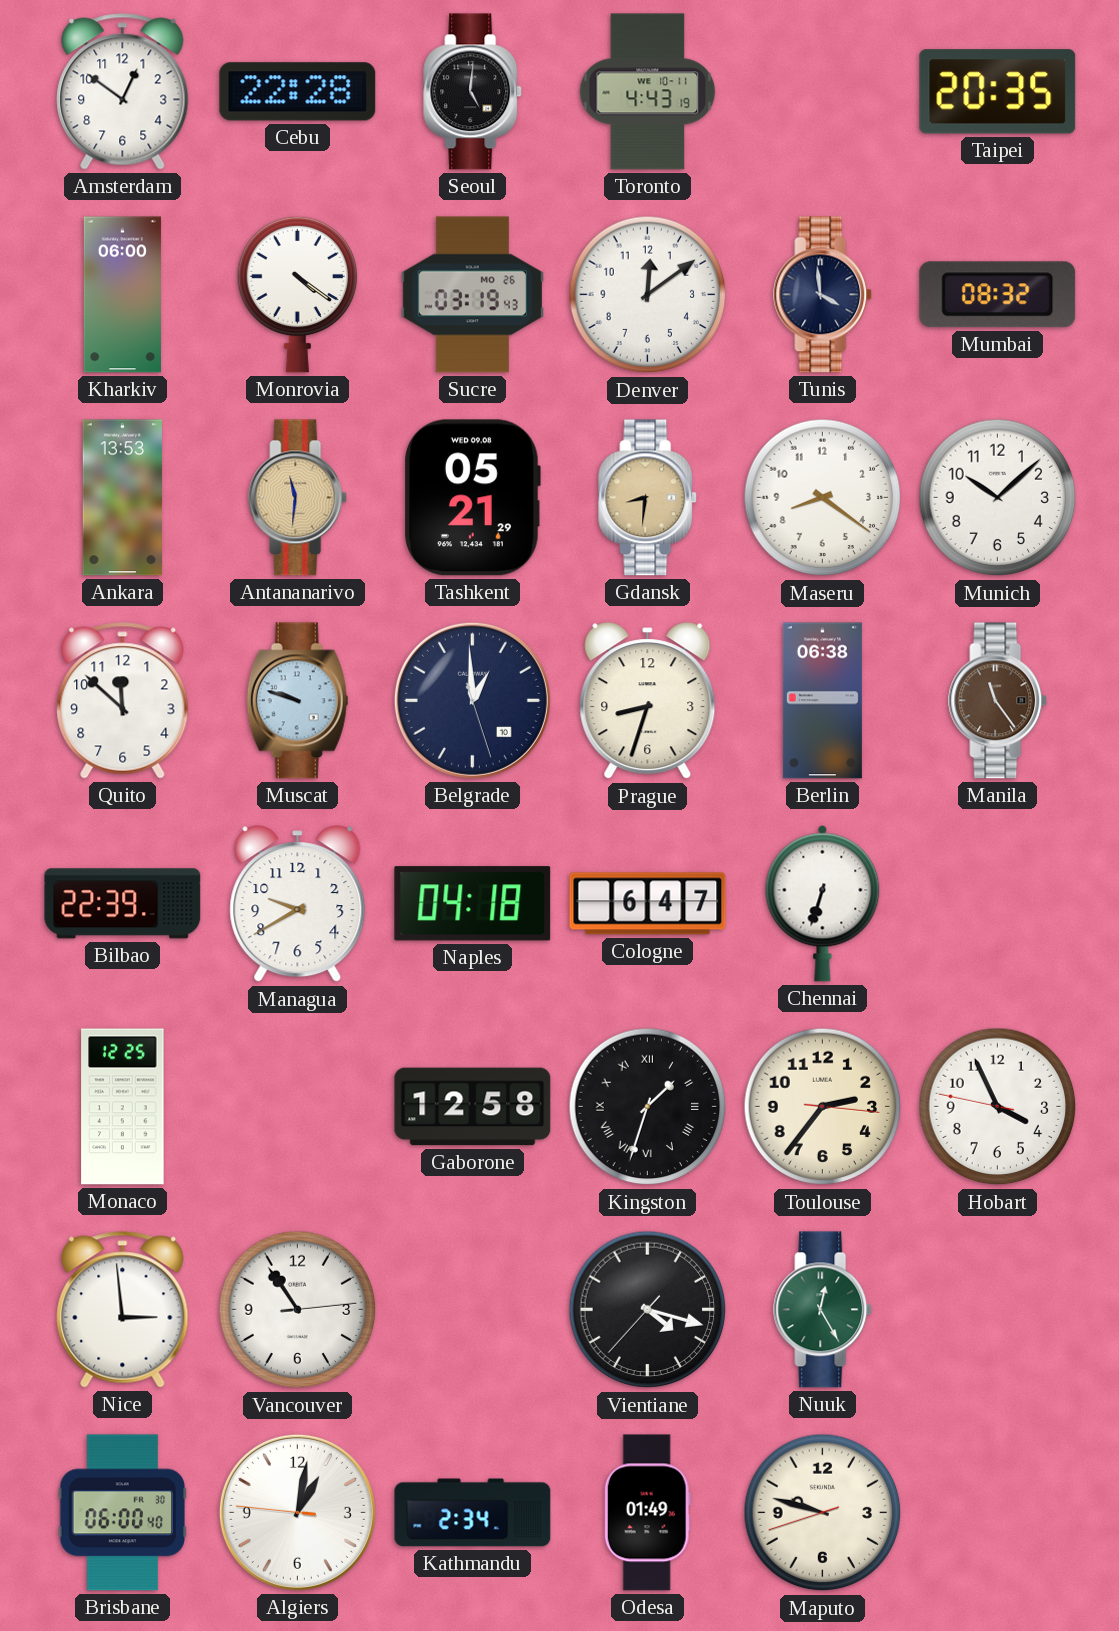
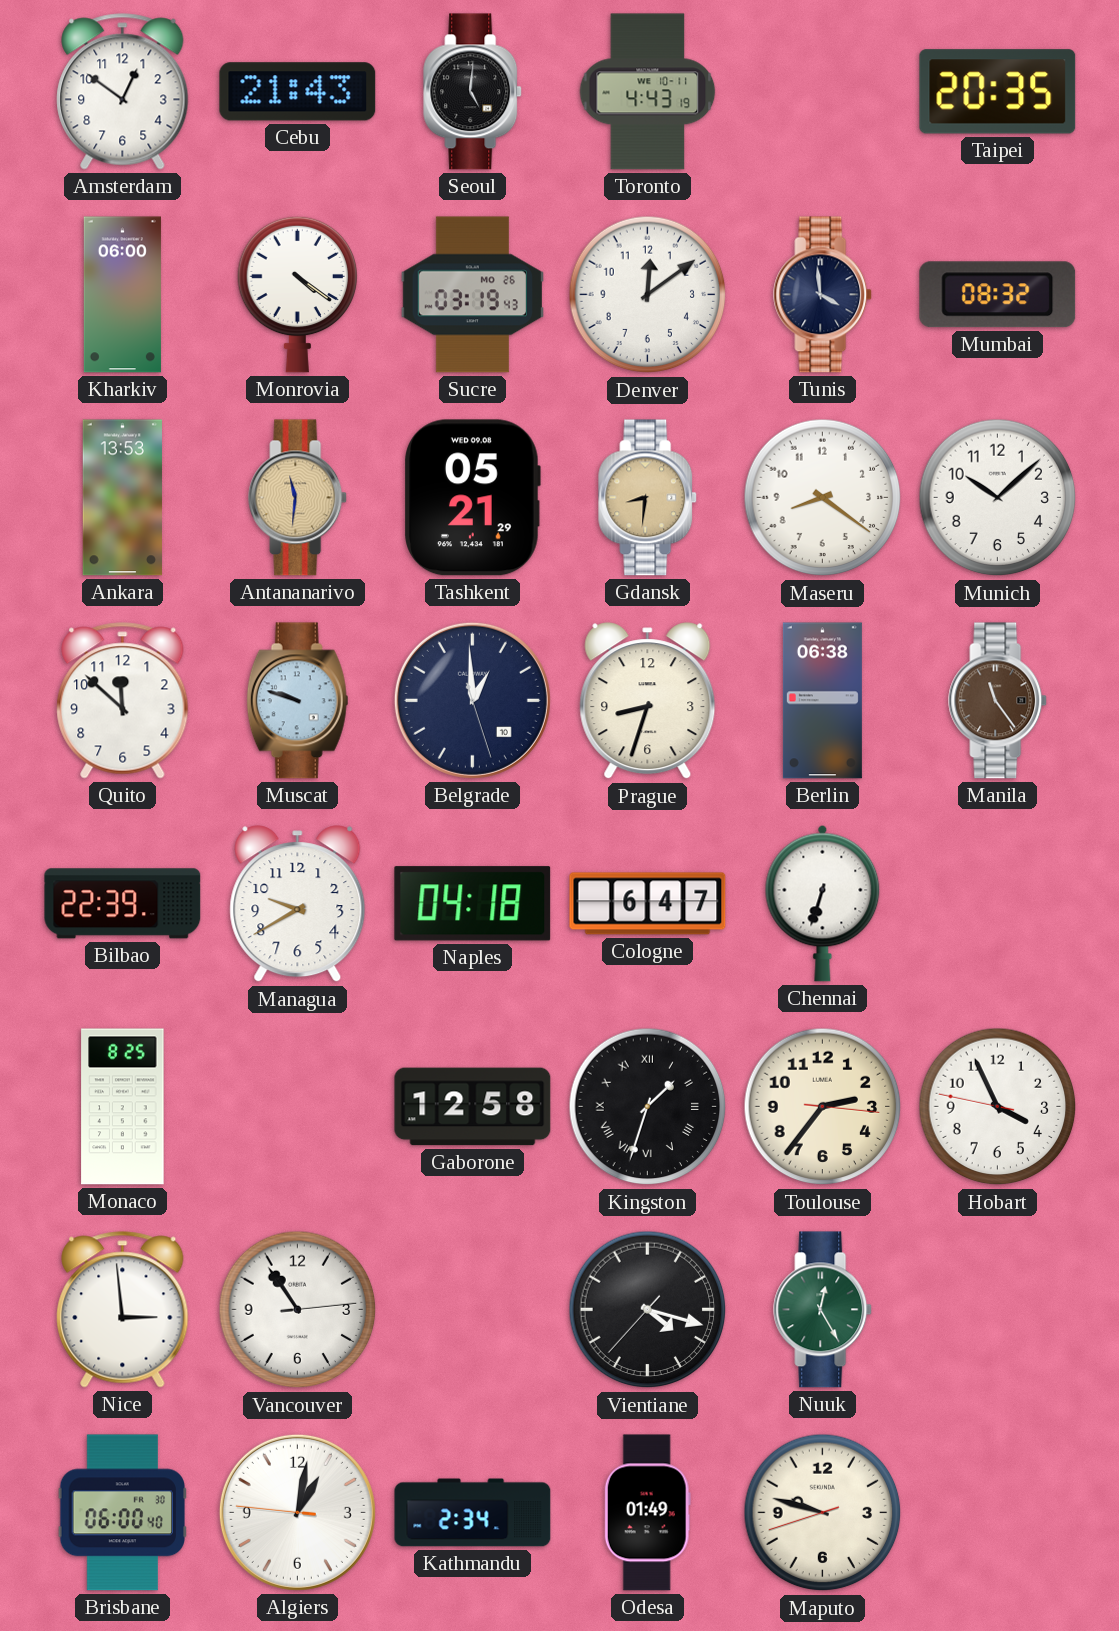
Cebu: 22:28 -> 21:43 (298, 92)
Monaco: 12:25 -> 8:25 (123, 1107)
